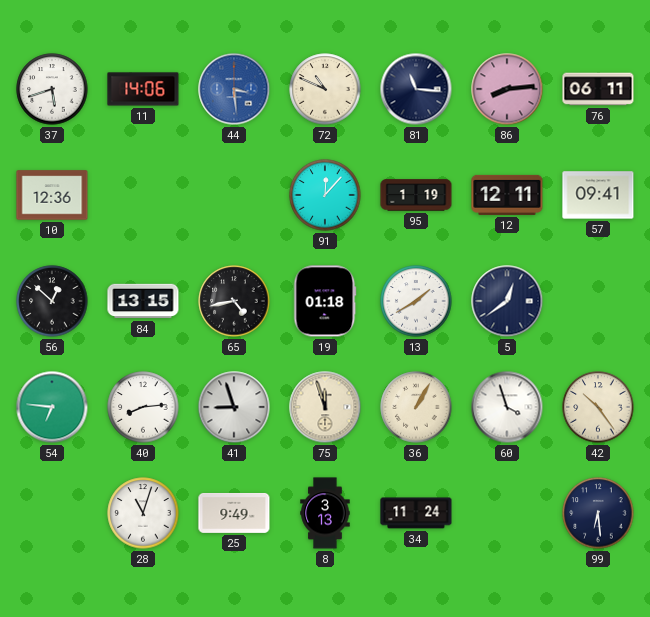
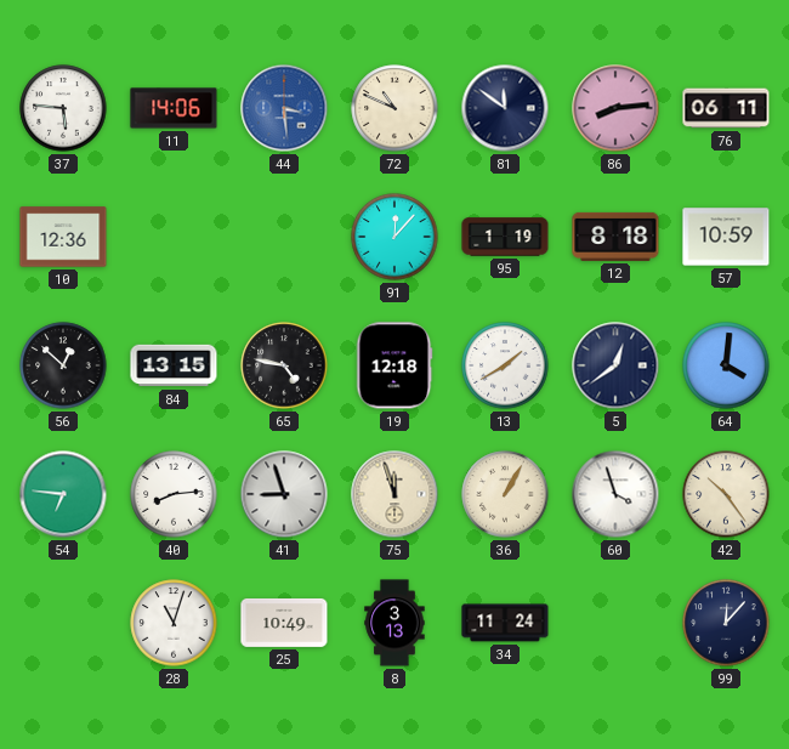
37: 5:42 -> 5:46 (63, 108)
81: 11:16 -> 11:51 (505, 108)
12: 12:11 -> 8:18 (615, 237)
57: 09:41 -> 10:59 (726, 237)
65: 4:43 -> 4:47 (284, 365)
19: 01:18 -> 12:18 (394, 365)
64: none -> 4:01 (726, 365)
25: 9:49 -> 10:49 (284, 623)
99: 6:29 -> 12:07 (726, 623)
